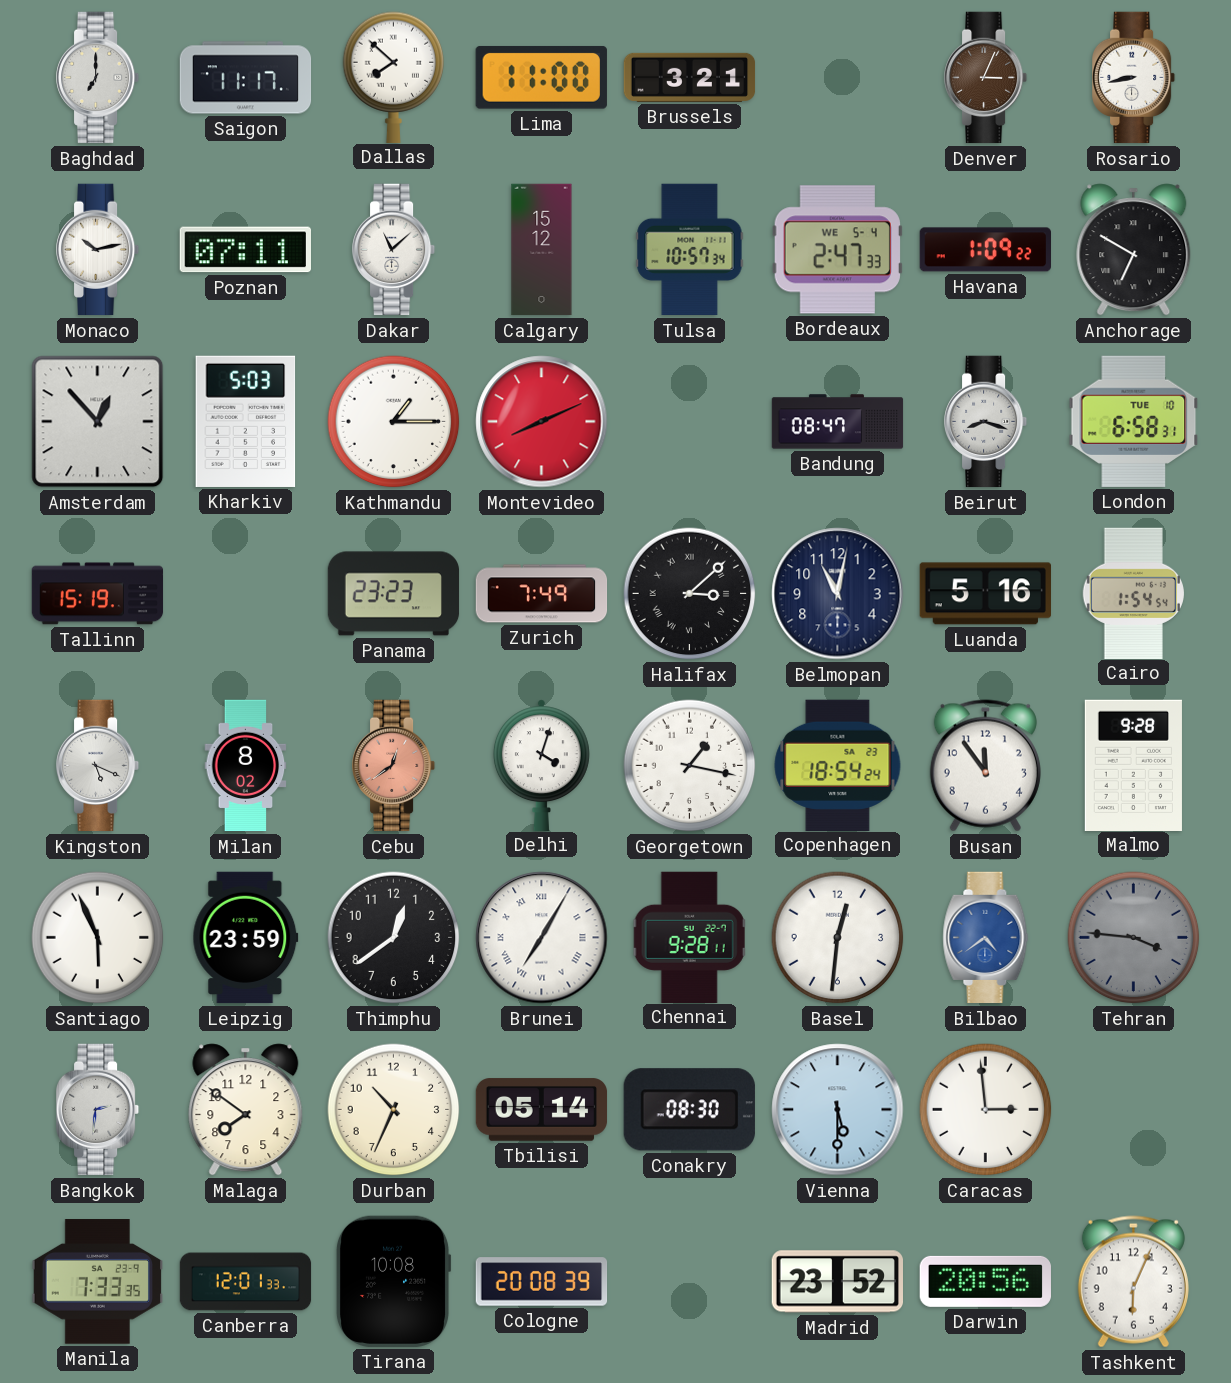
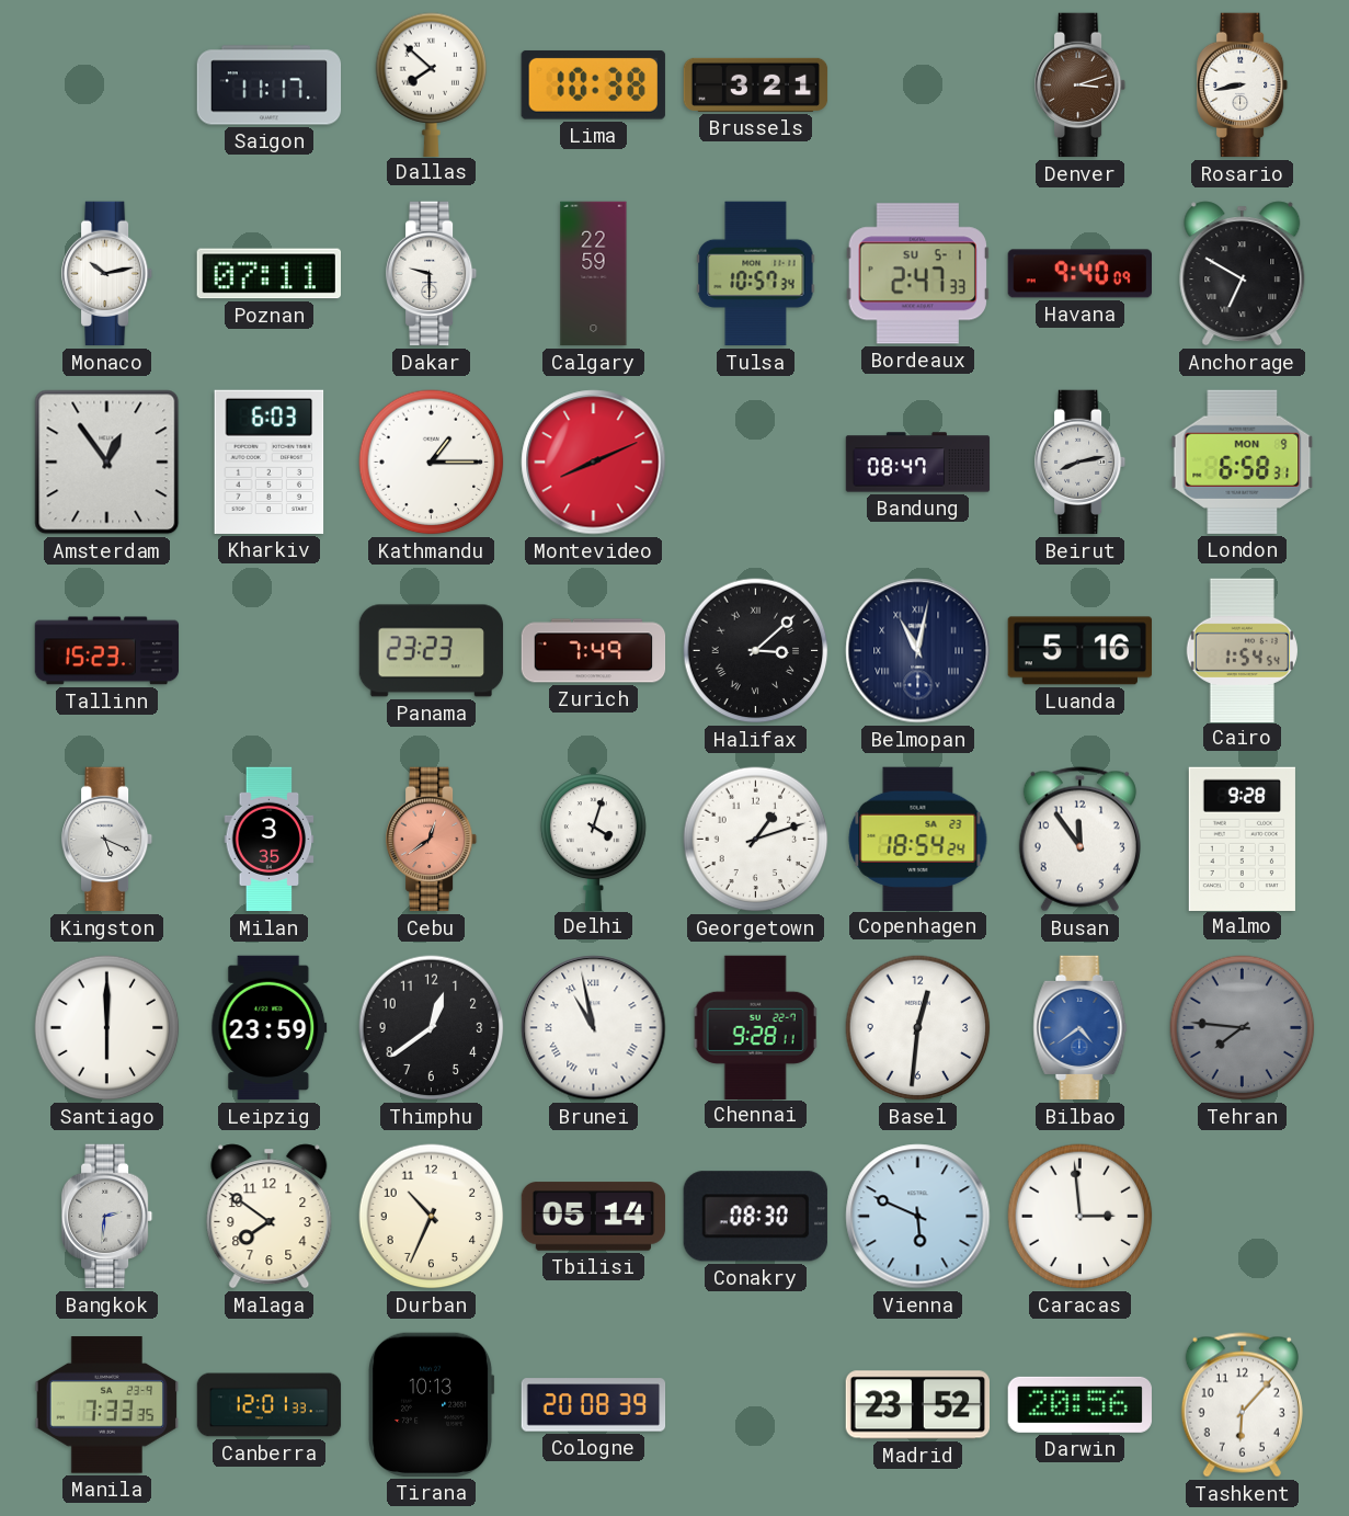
Baghdad: 7:00 -> none (99, 78)
Lima: 11:00 -> 10:38 (593, 84)
Denver: 3:04 -> 3:12 (1082, 86)
Dakar: 11:08 -> 9:30 (433, 274)
Calgary: 15:12 -> 22:59 (594, 274)
Bordeaux date: WE 5-4 -> SU 5-1 (917, 274)
Havana: 1:09 -> 9:40 (1079, 274)
Amsterdam: 12:53 -> 12:54 (107, 463)
Kharkiv: 5:03 -> 6:03 (270, 461)
Beirut: 8:18 -> 8:13 (1082, 463)
London date: TUE 10 -> MON 9 (1243, 461)
Tallinn: 15:19 -> 15:23 (107, 651)
Belmopan numerals: Arabic -> Roman (918, 651)
Milan: 8:02 -> 3:35 (270, 840)
Georgetown: 1:17 -> 1:12 (756, 840)
Santiago: 5:56 -> 6:00 (107, 1028)
Brunei: 7:05 -> 10:58 (594, 1028)
Tehran: 3:46 -> 7:46 (1243, 1028)
Vienna: 5:30 -> 5:49 (918, 1217)
Tirana: 10:08 -> 10:13 (431, 1404)
Tashkent: 6:04 -> 6:07 (1242, 1405)
